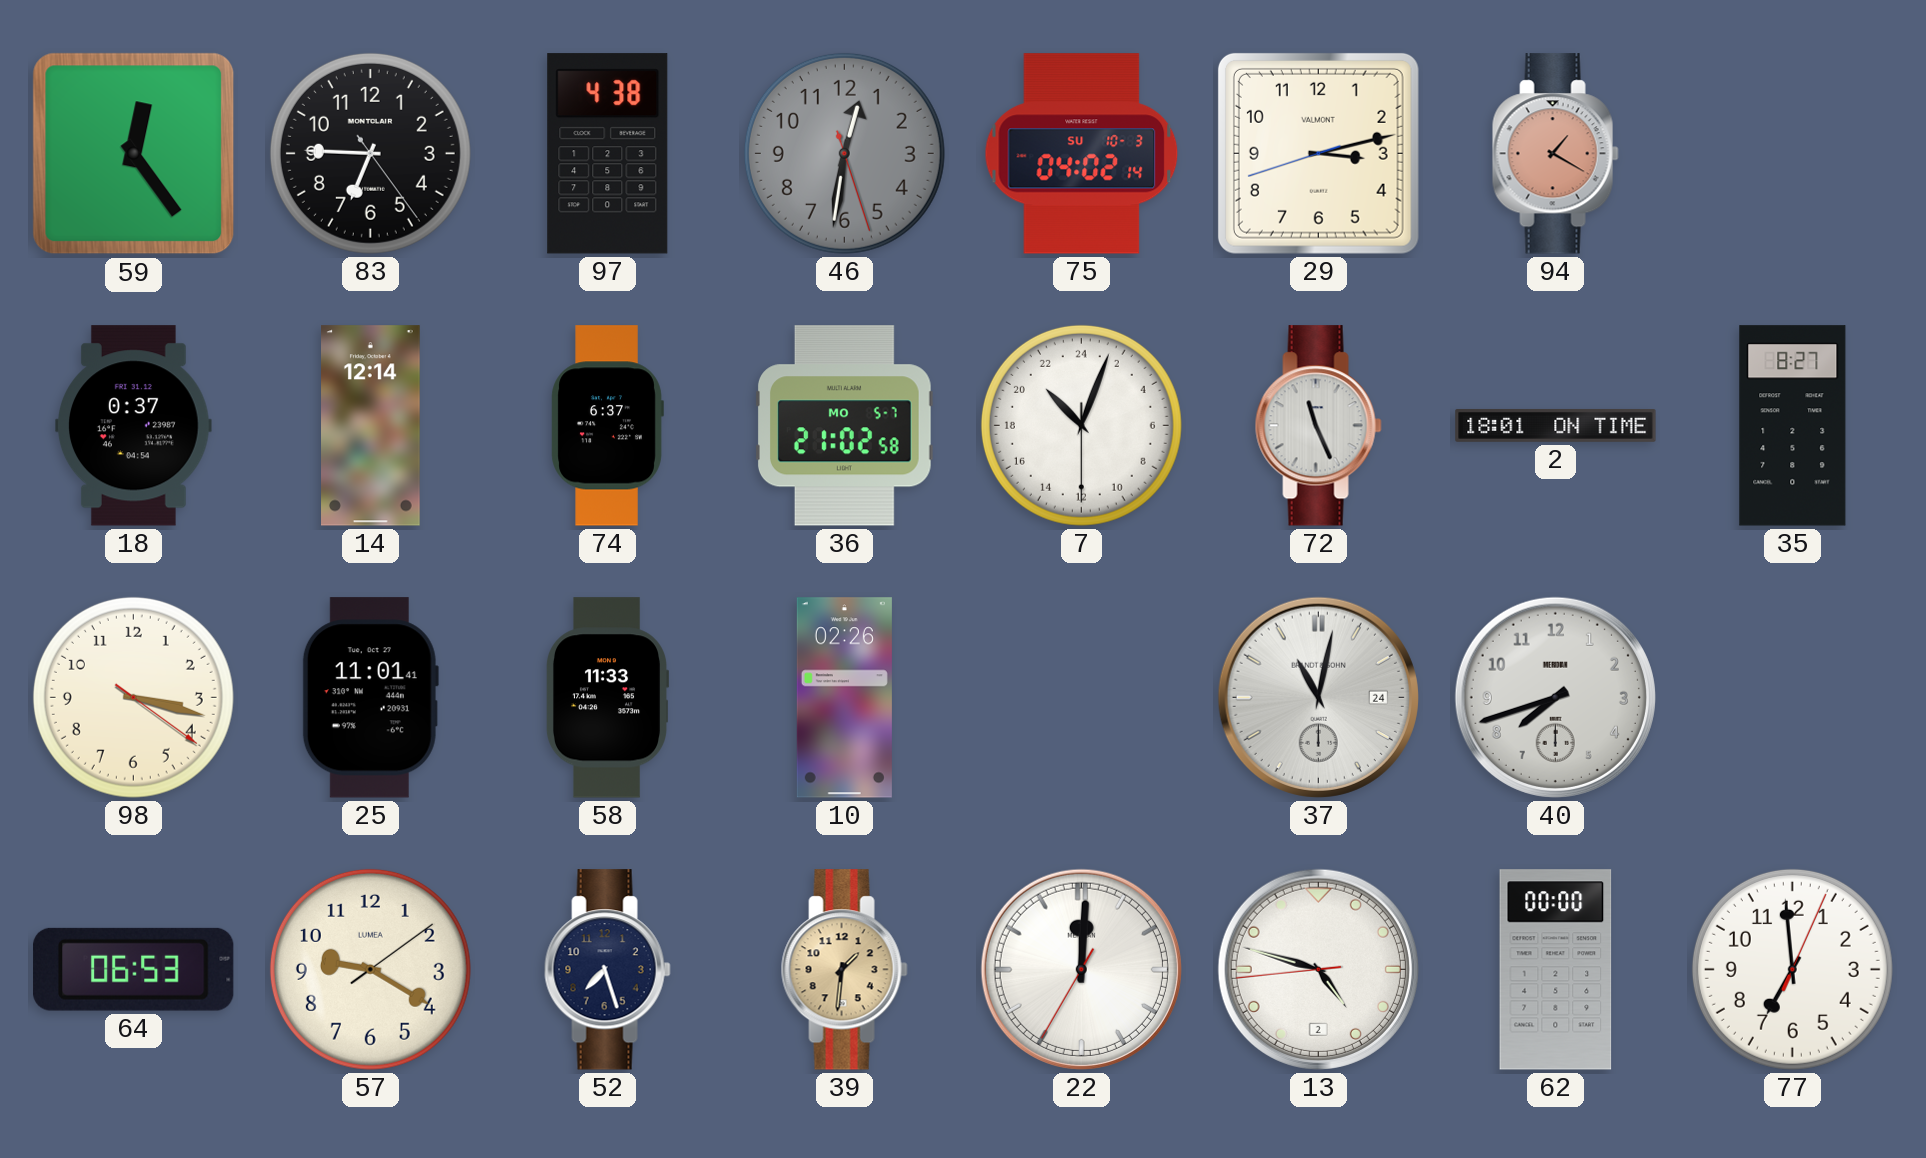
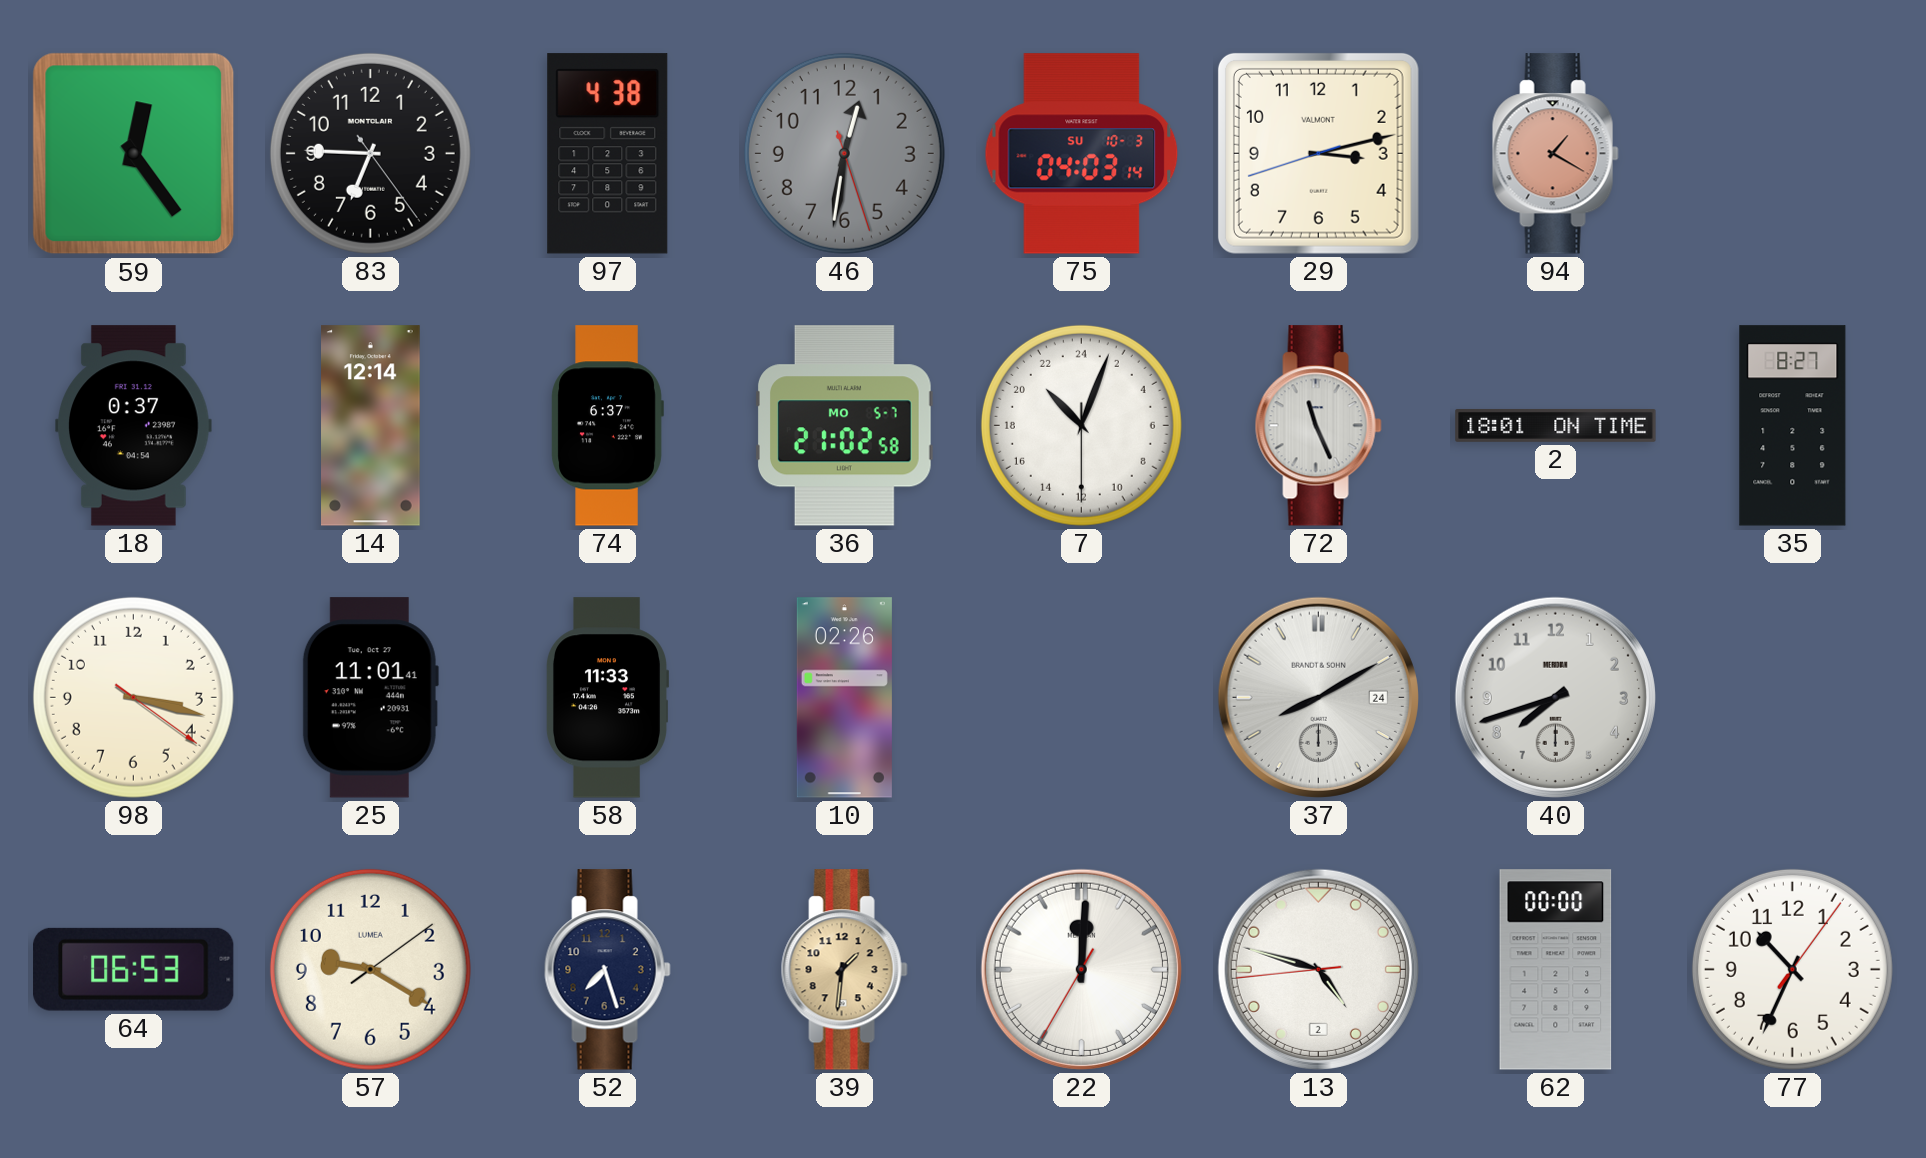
75: 04:02 -> 04:03 (1082, 154)
37: 11:02 -> 8:10 (1318, 697)
77: 6:59 -> 10:34 (1792, 969)
